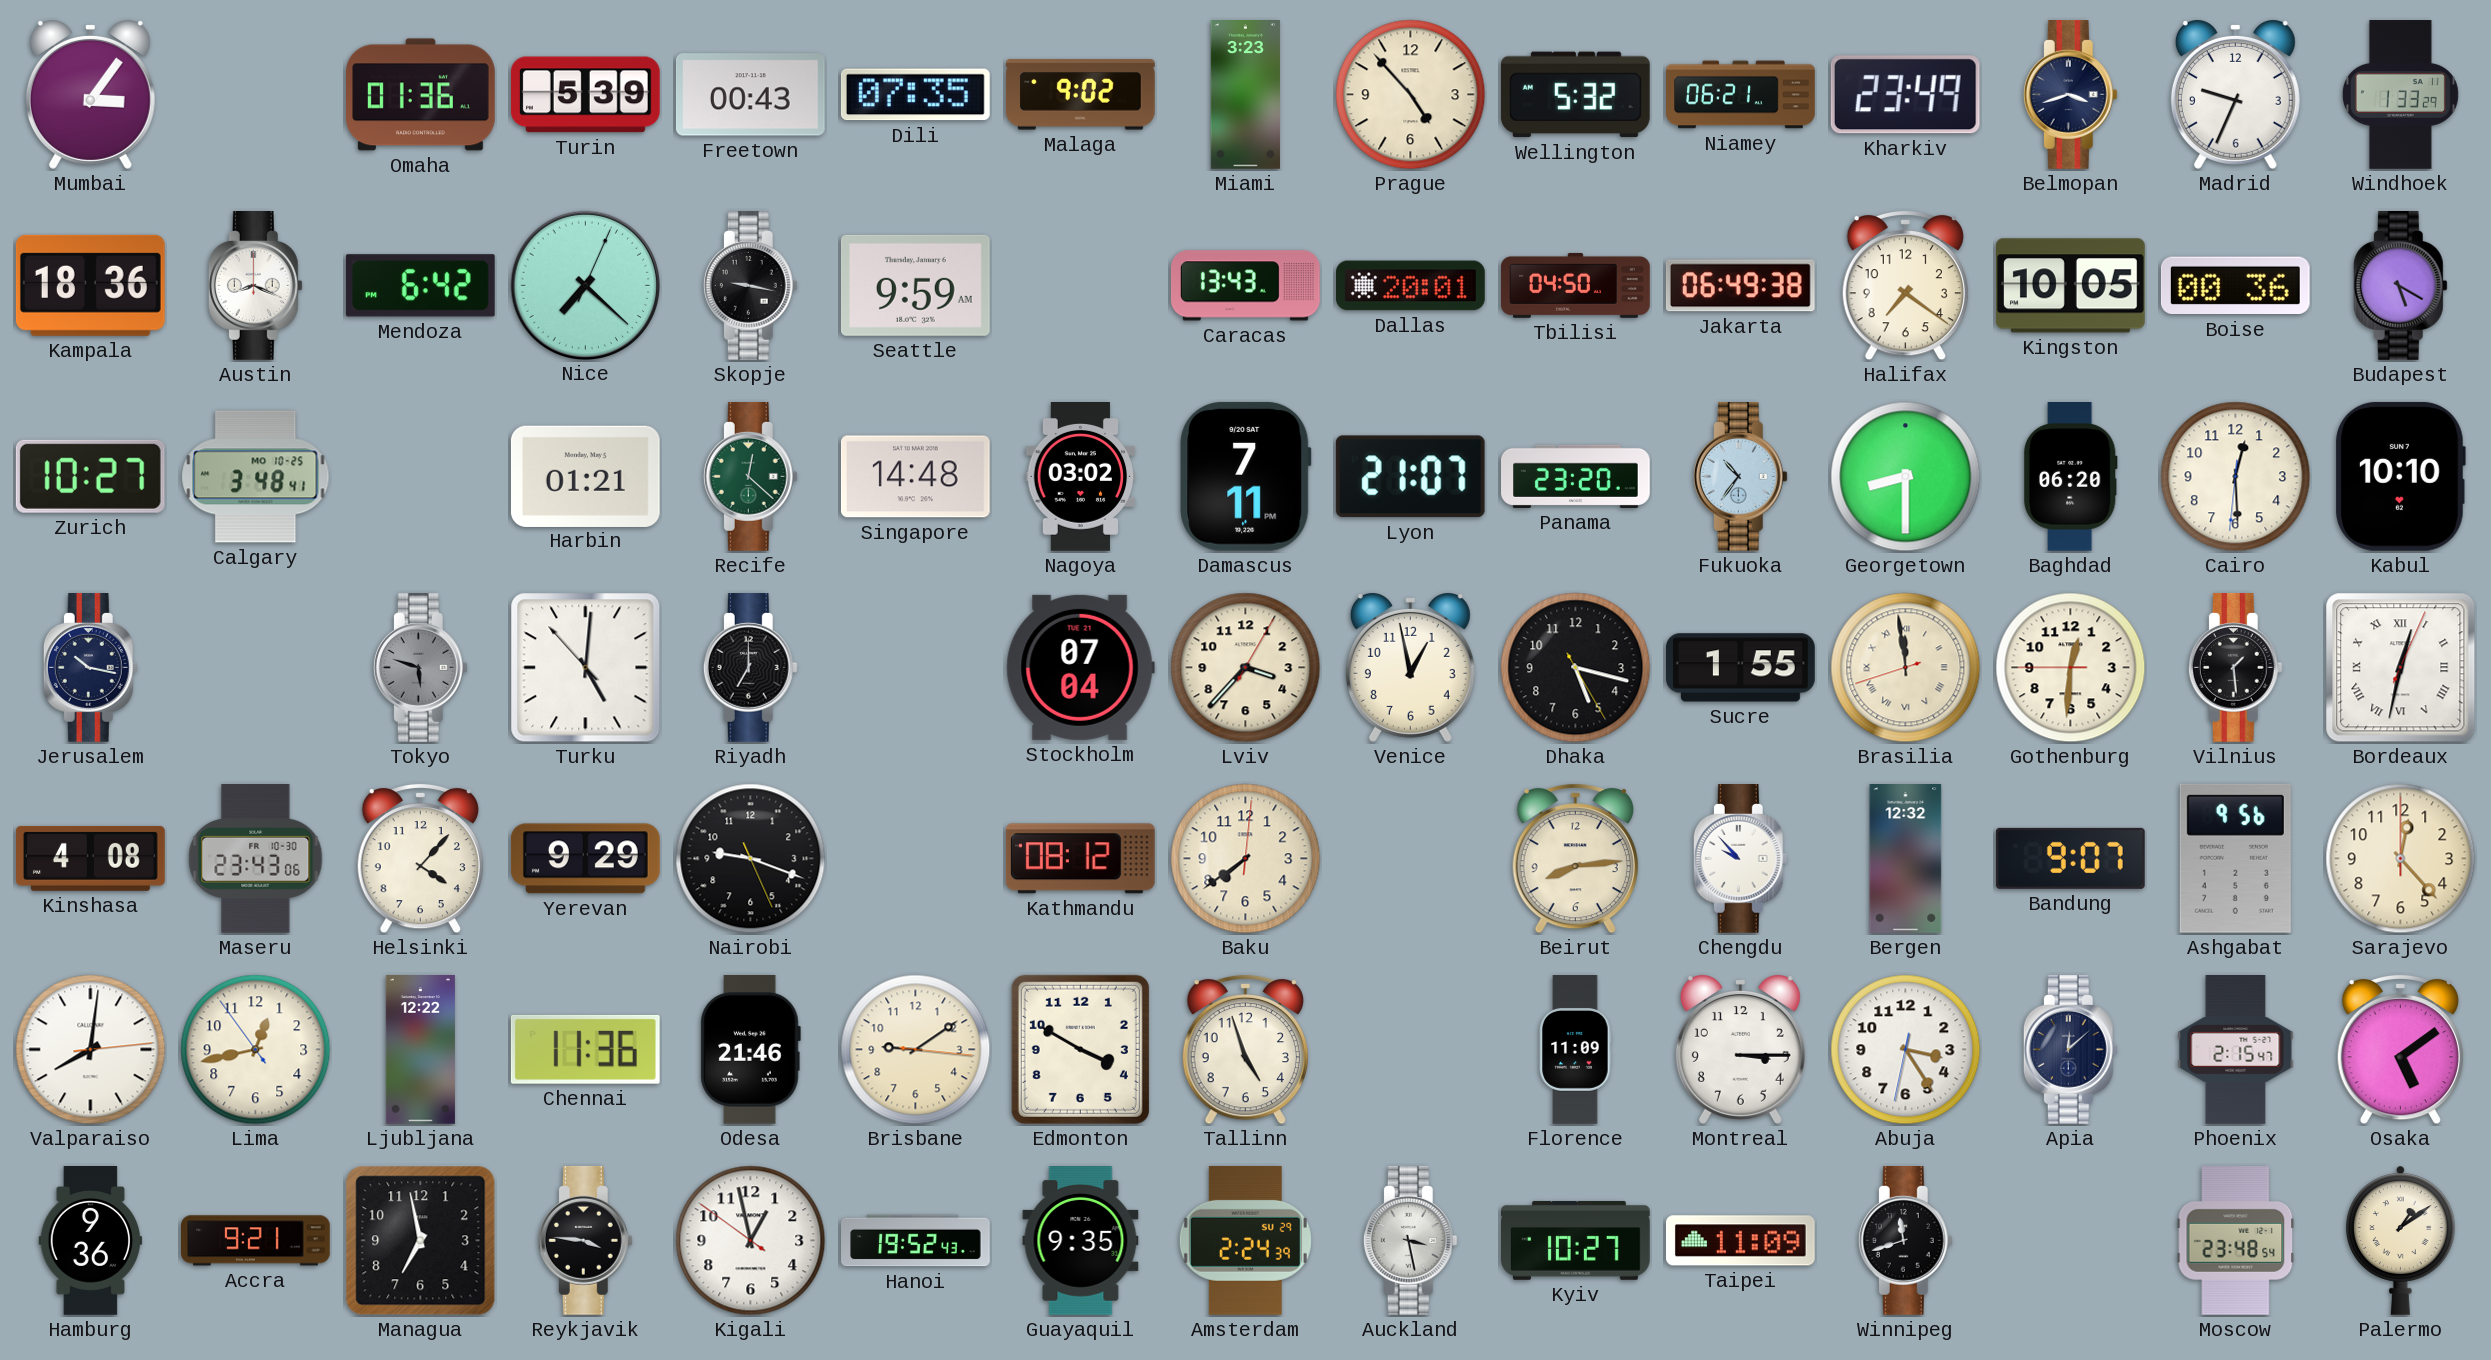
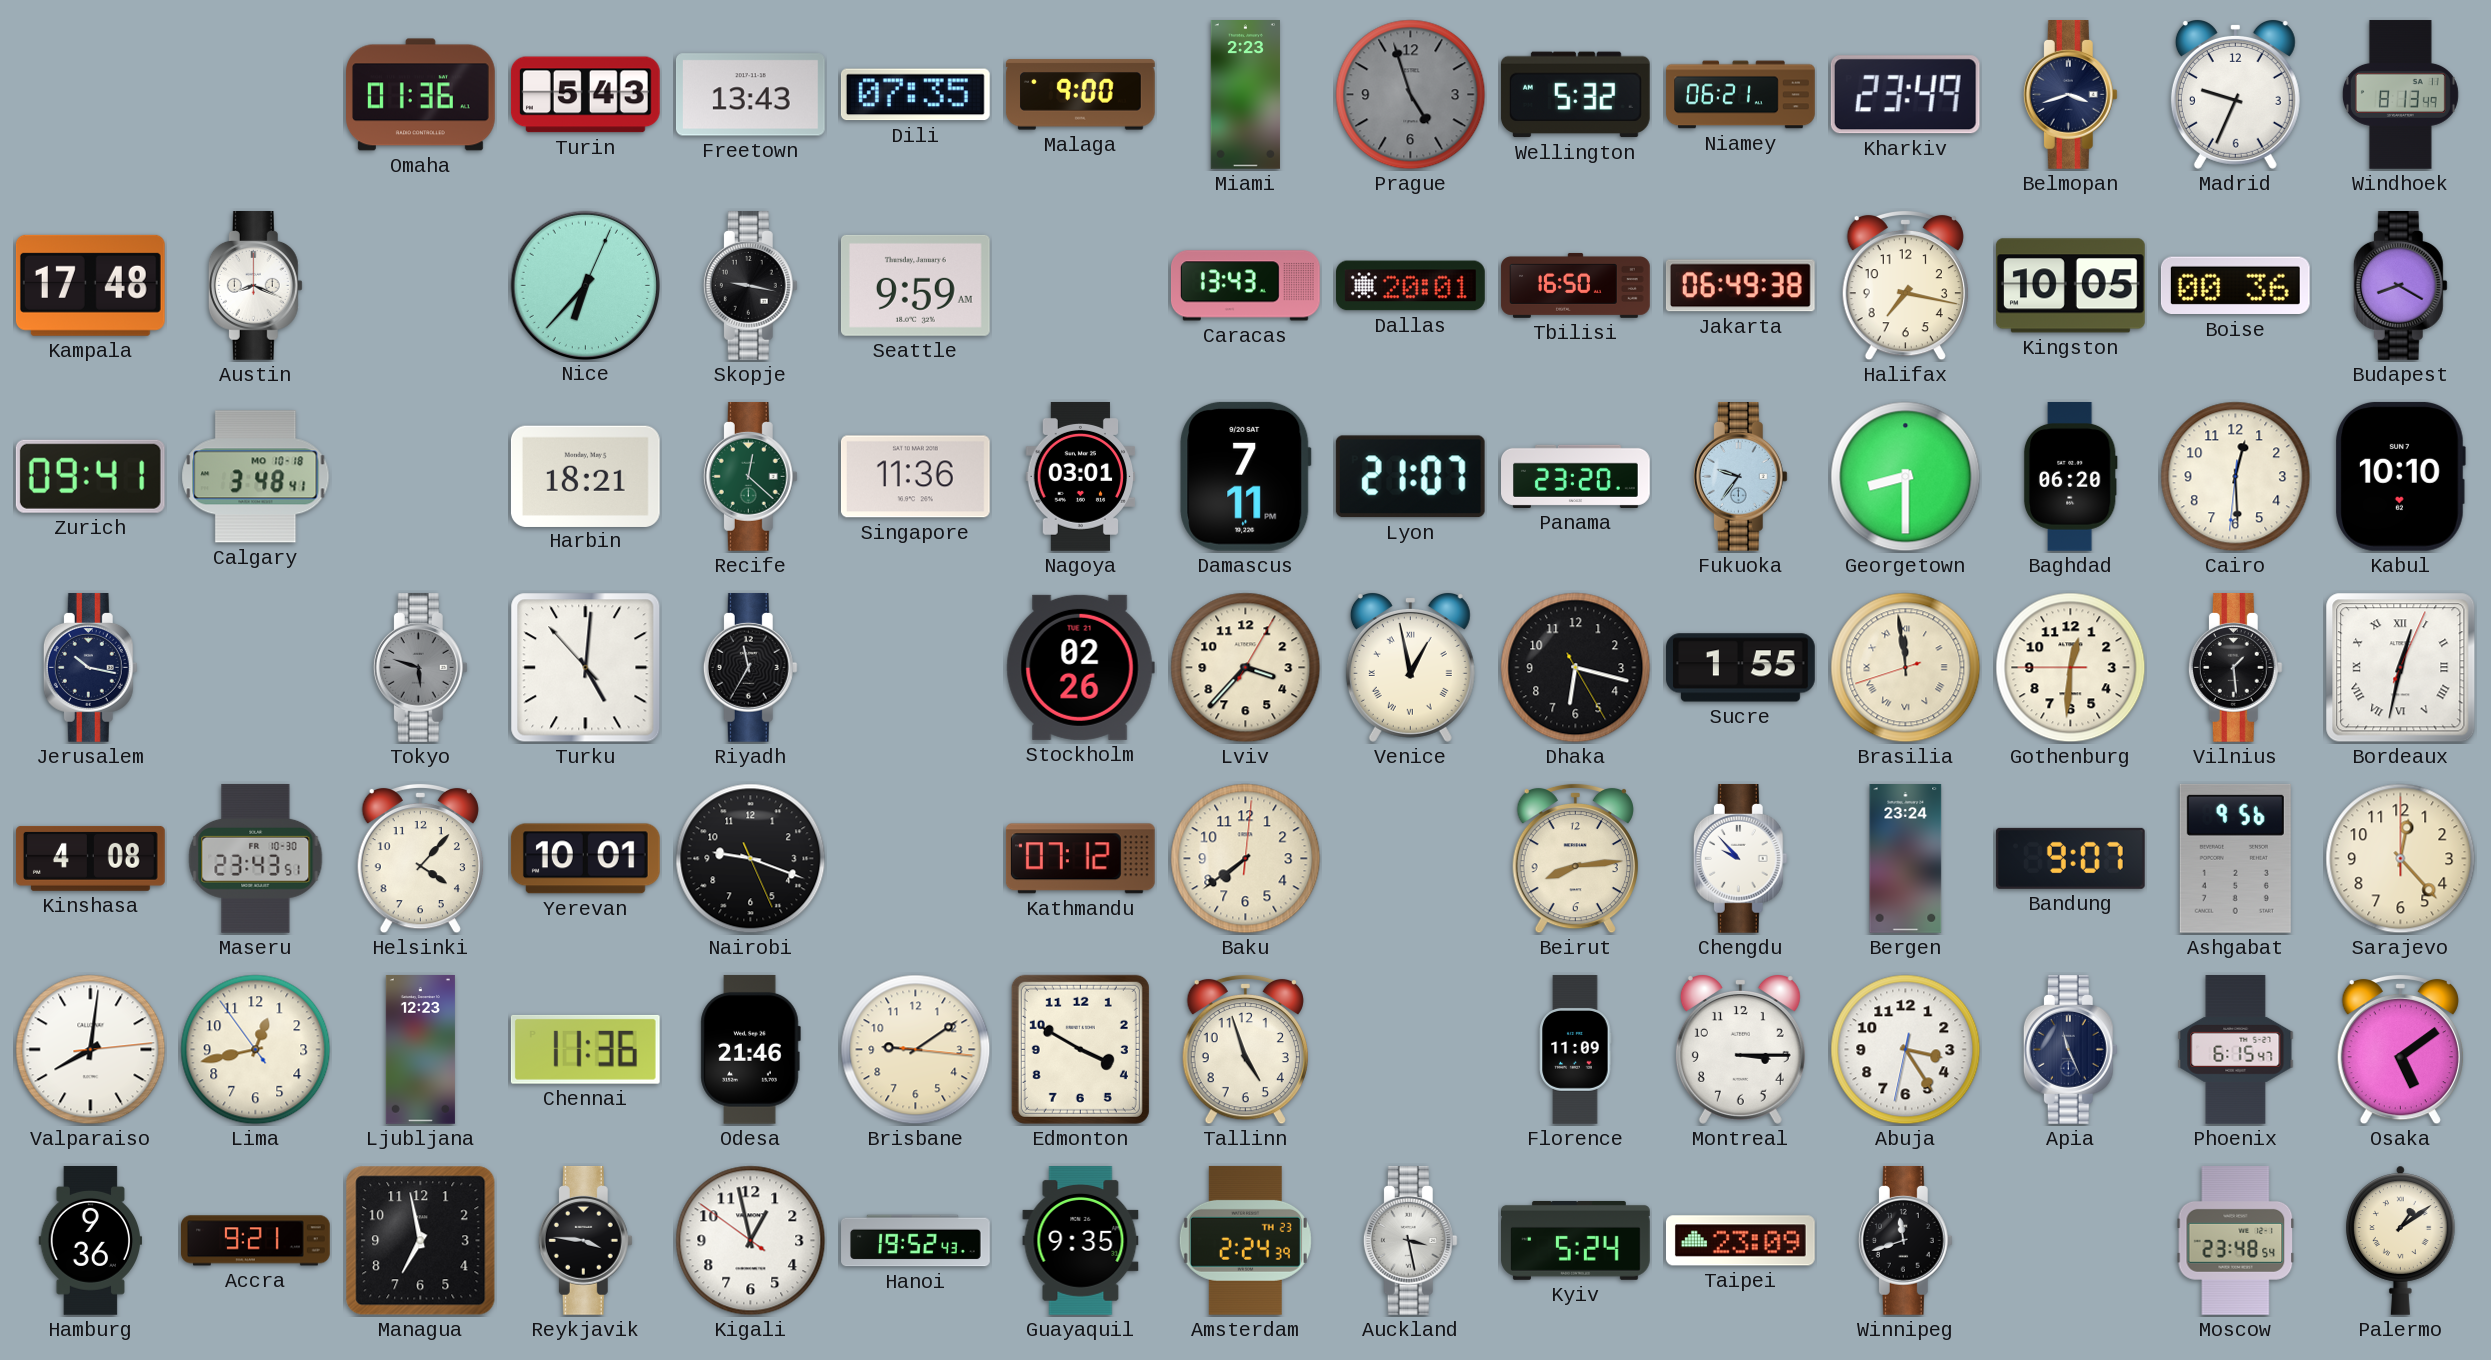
Mumbai: 3:06 -> none (90, 95)
Turin: 5:39 -> 5:43 (585, 95)
Freetown: 00:43 -> 13:43 (750, 95)
Malaga: 9:02 -> 9:00 (1080, 95)
Miami: 3:23 -> 2:23 (1245, 95)
Prague: 4:53 -> 4:57 (1411, 95)
Prague dial: cream -> grey (1411, 95)
Windhoek: 1:33 -> 8:13 (2400, 95)
Kampala: 18:36 -> 17:48 (90, 285)
Mendoza: 6:42 -> none (420, 286)
Nice: 7:22 -> 6:37 (585, 285)
Tbilisi: 04:50 -> 16:50 (1576, 285)
Halifax: 7:21 -> 7:17 (1905, 285)
Budapest: 5:20 -> 8:20 (2400, 286)
Zurich: 10:27 -> 09:41 (90, 476)
Calgary date: MO 10-25 -> MO 10-18 (256, 477)
Harbin: 01:21 -> 18:21 (585, 476)
Singapore: 14:48 -> 11:36 (915, 477)
Nagoya: 03:02 -> 03:01 (1081, 477)
Fukuoka: 10:36 -> 9:36 (1740, 477)
Riyadh: 7:00 -> 11:35 (750, 668)
Stockholm: 07:04 -> 02:26 (1080, 667)
Venice numerals: Arabic -> Roman (1410, 668)
Dhaka: 5:17 -> 6:17 (1576, 668)
Maseru: 23:43:06 -> 23:43:51 (256, 858)
Yerevan: 9:29 -> 10:01 (585, 859)
Kathmandu: 08:12 -> 07:12 (1080, 859)
Bergen: 12:32 -> 23:24 (1906, 859)
Ljubljana: 12:22 -> 12:23 (420, 1050)
Apia: 12:08 -> 11:26 (2070, 1050)
Phoenix: 2:15 -> 6:15 (2236, 1050)
Amsterdam date: SU 29 -> TH 23 (1245, 1240)
Kyiv: 10:27 -> 5:24 (1576, 1240)
Taipei: 11:09 -> 23:09 (1740, 1241)
